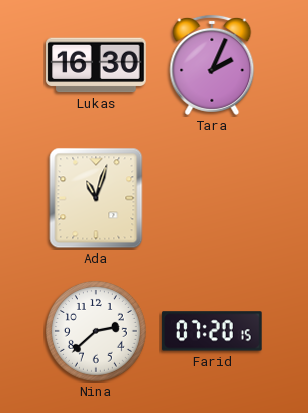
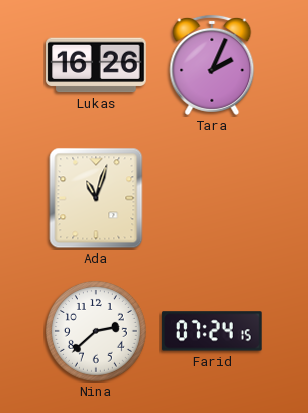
Lukas: 16:30 -> 16:26 (96, 65)
Farid: 07:20 -> 07:24 (212, 331)
